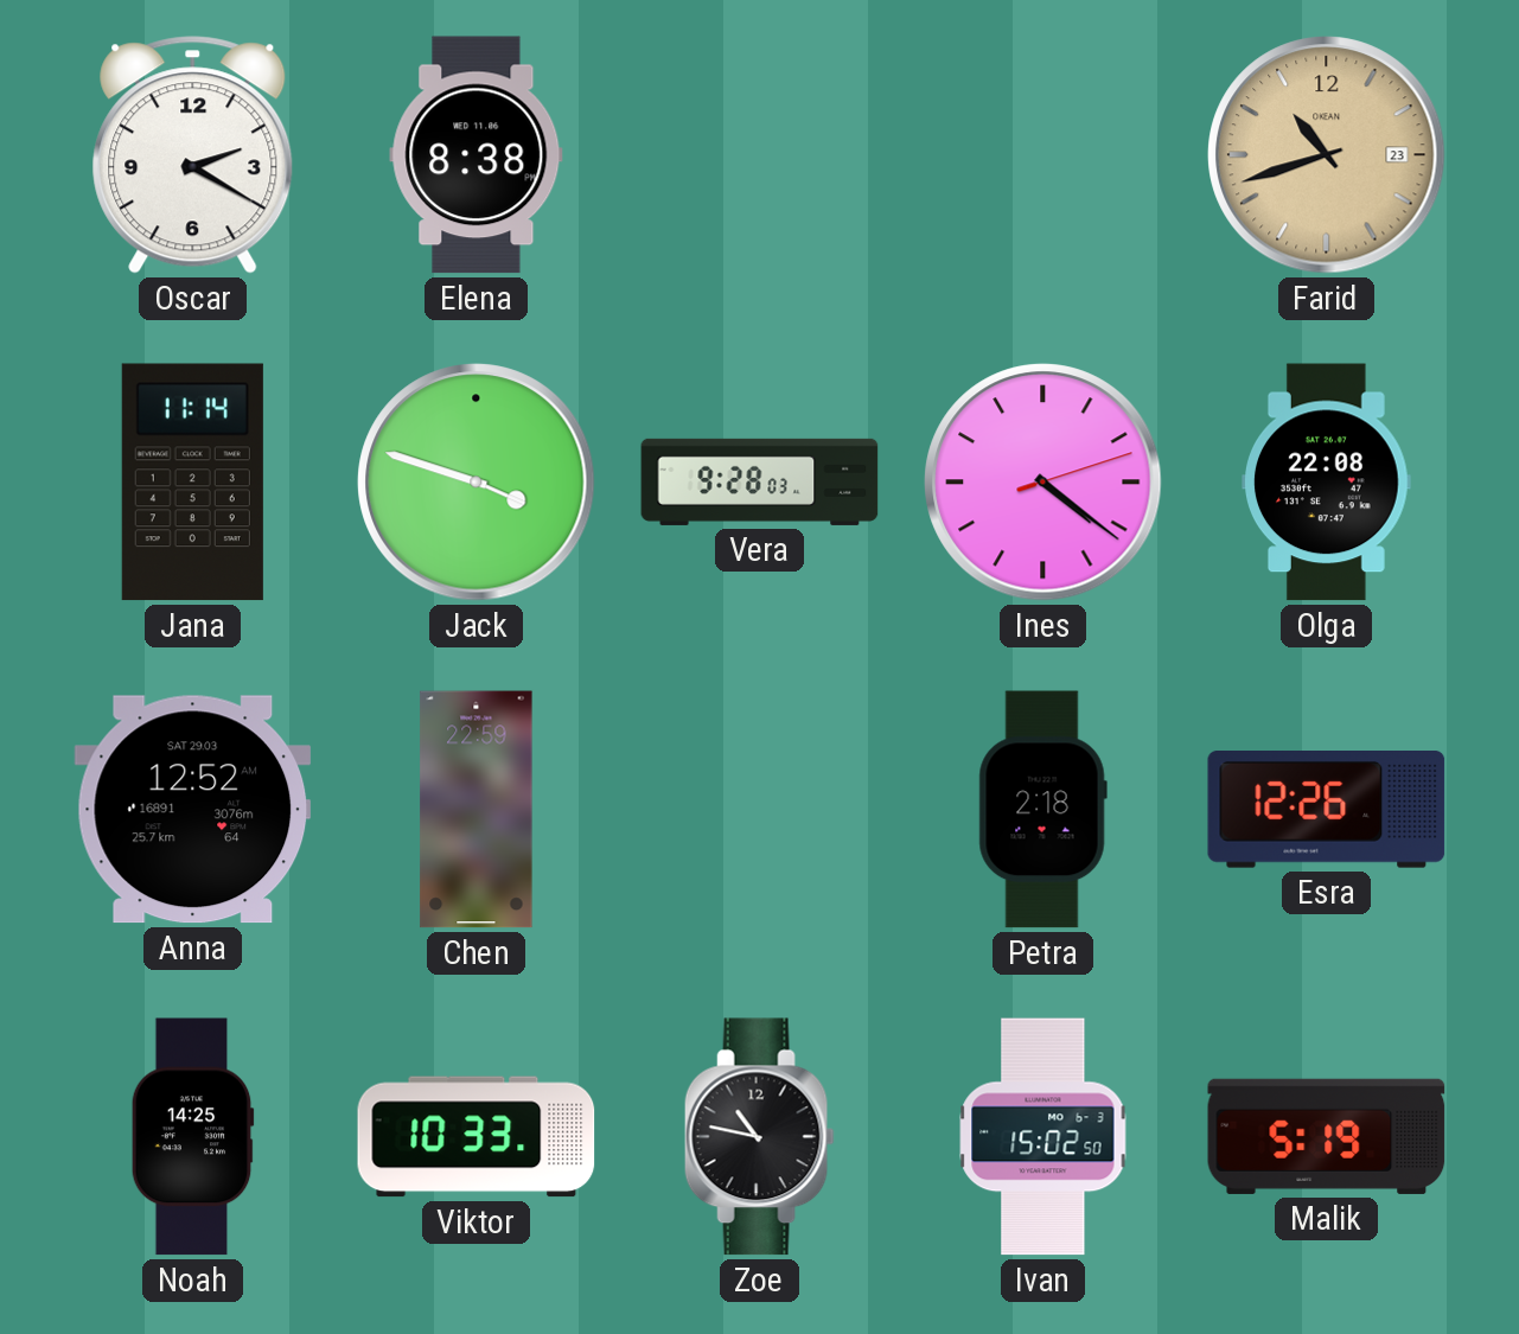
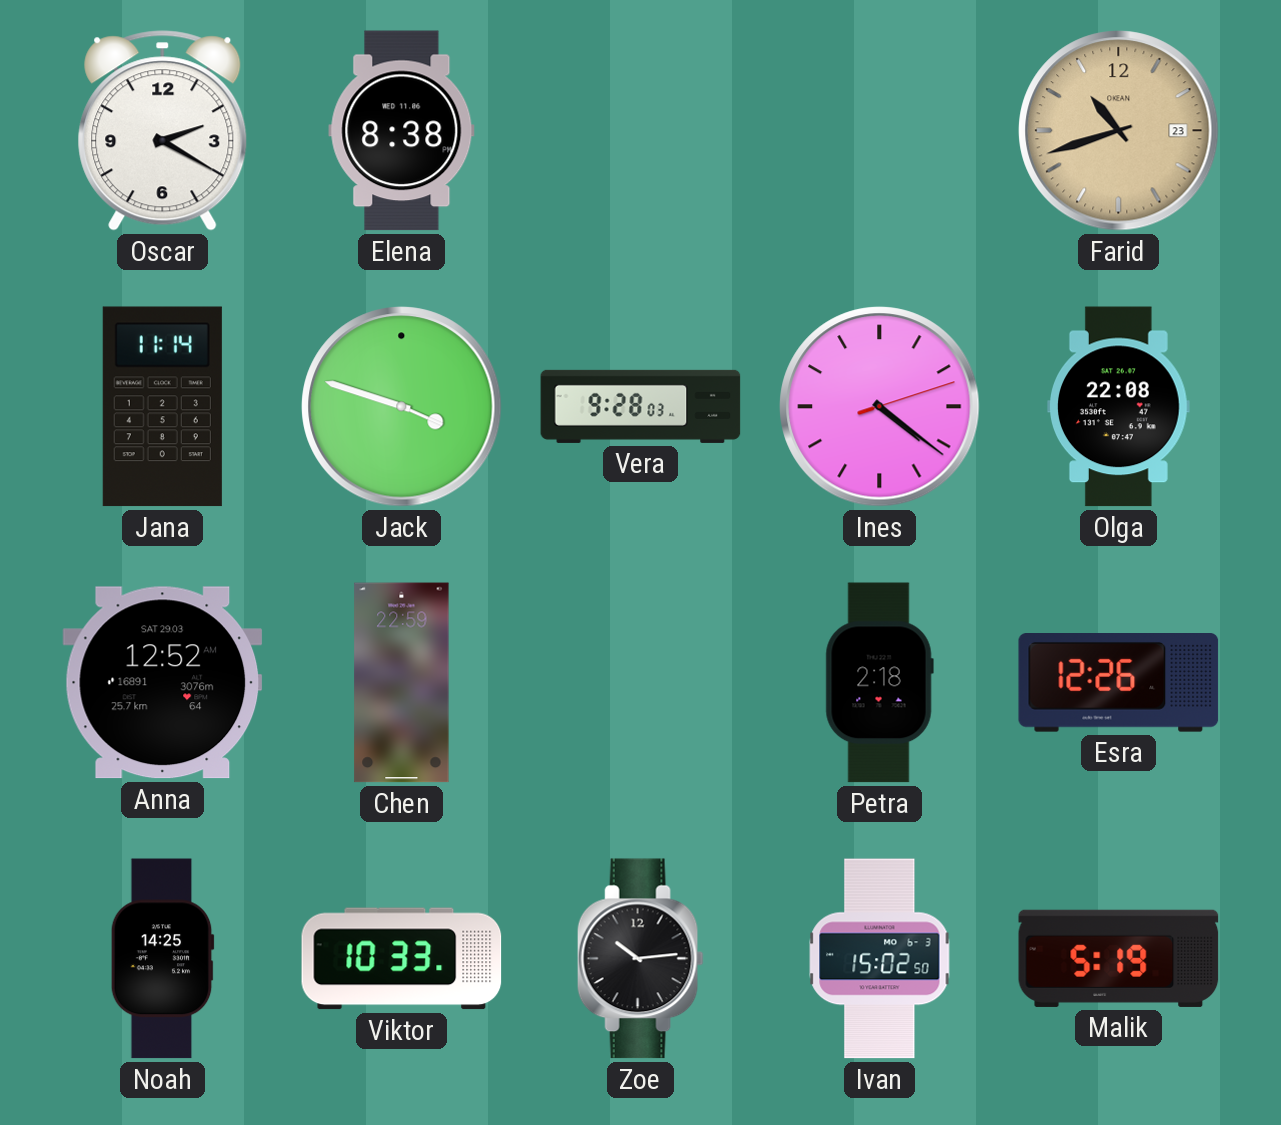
Zoe: 10:47 -> 10:14 (640, 959)
